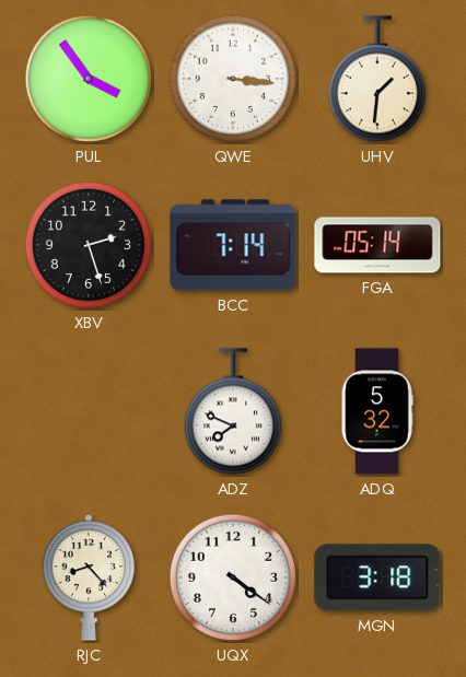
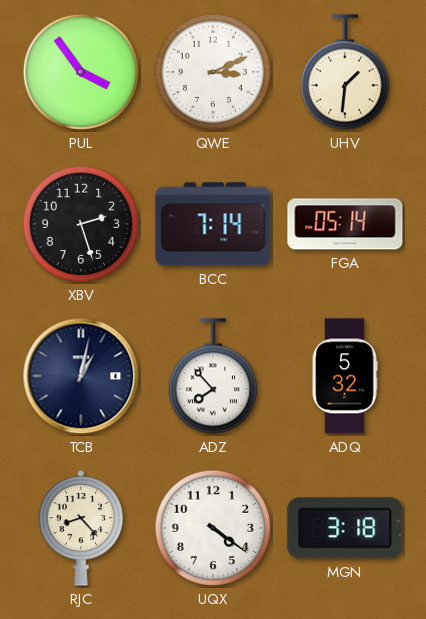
QWE: 3:16 -> 3:11 (213, 72)
TCB: none -> 1:02 (81, 376)
ADZ: 7:49 -> 7:53 (213, 376)
